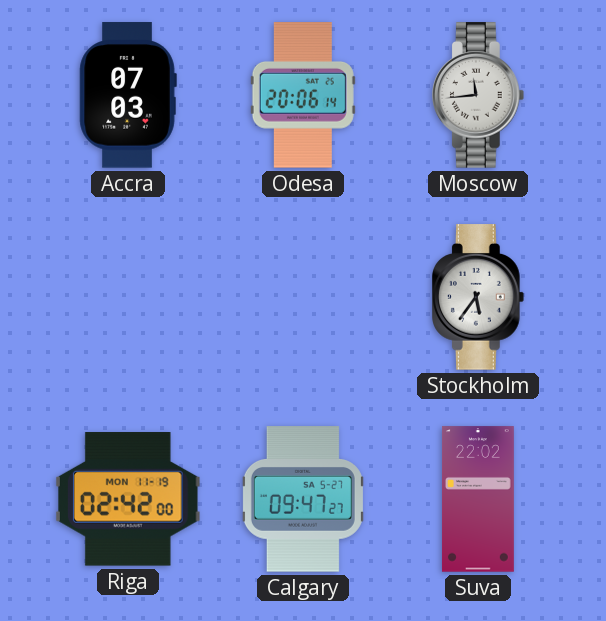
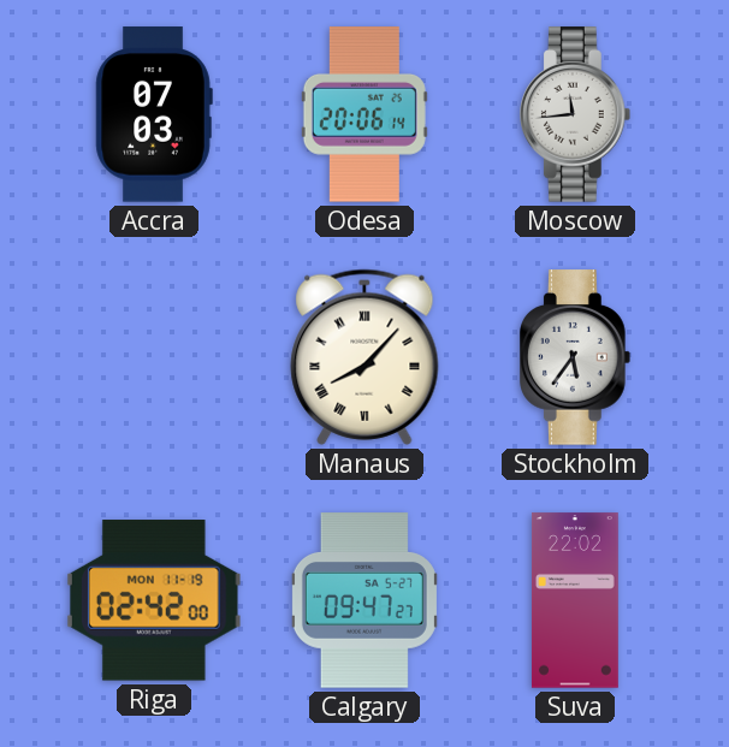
Manaus: none -> 8:07 (364, 357)
